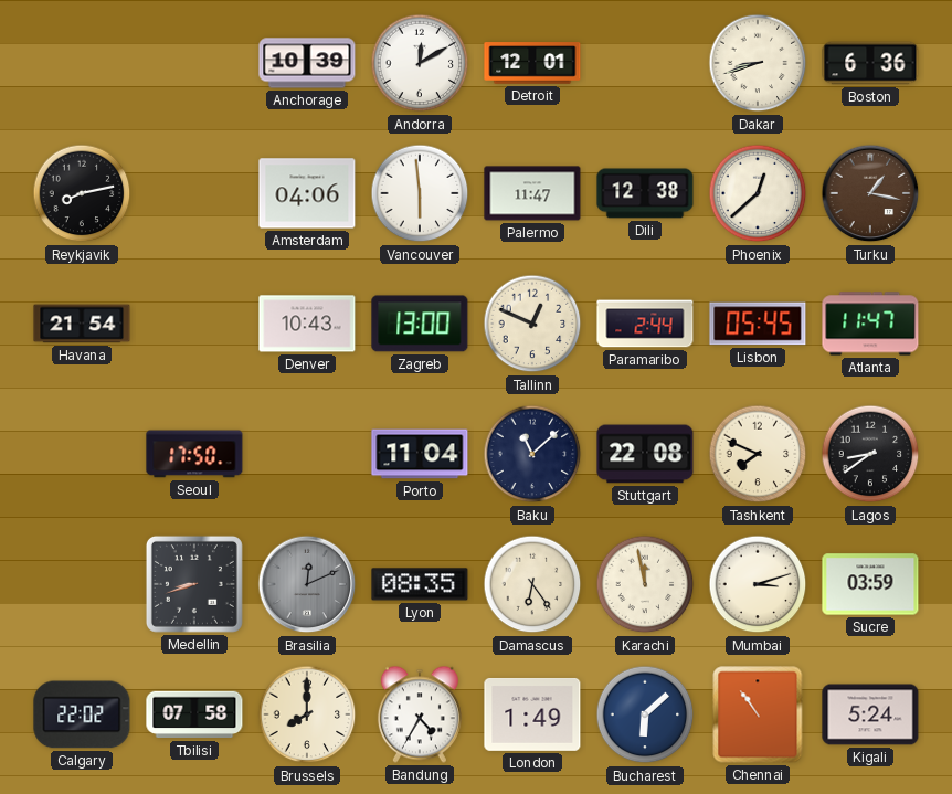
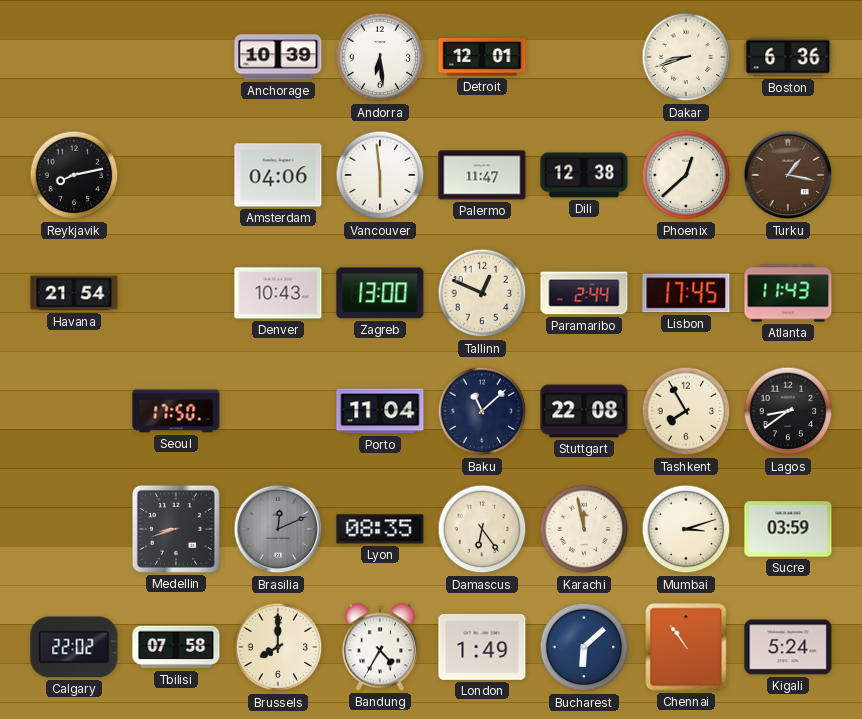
Andorra: 12:10 -> 6:29 (380, 57)
Lisbon: 05:45 -> 17:45 (686, 293)
Atlanta: 11:47 -> 11:43 (788, 293)
Tashkent: 7:49 -> 7:55 (686, 411)
